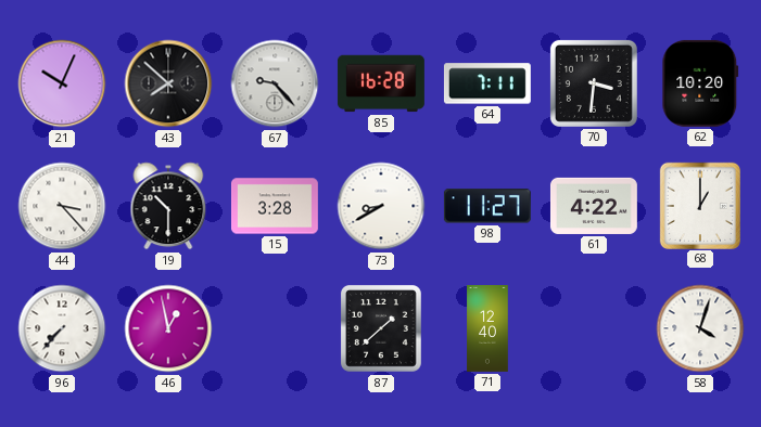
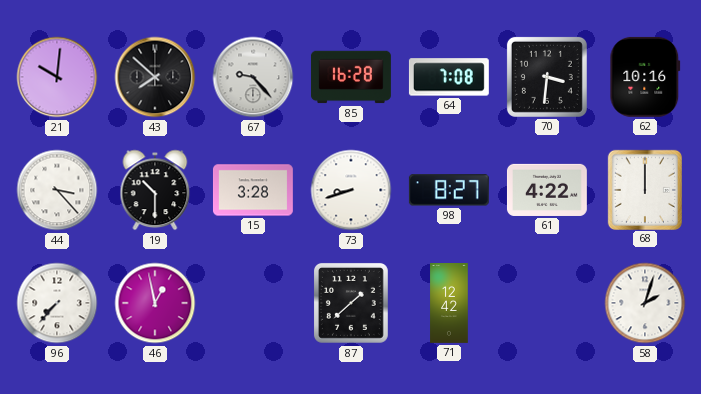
21: 10:04 -> 10:01 (57, 77)
64: 7:11 -> 7:08 (449, 77)
62: 10:20 -> 10:16 (645, 77)
73: 8:40 -> 8:42 (351, 190)
98: 11:27 -> 8:27 (449, 190)
68: 1:00 -> 12:00 (644, 189)
71: 12:40 -> 12:42 (449, 304)
58: 4:03 -> 2:03 (645, 303)
